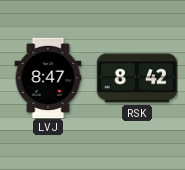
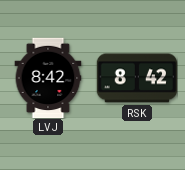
LVJ: 8:47 -> 8:42 (48, 78)
